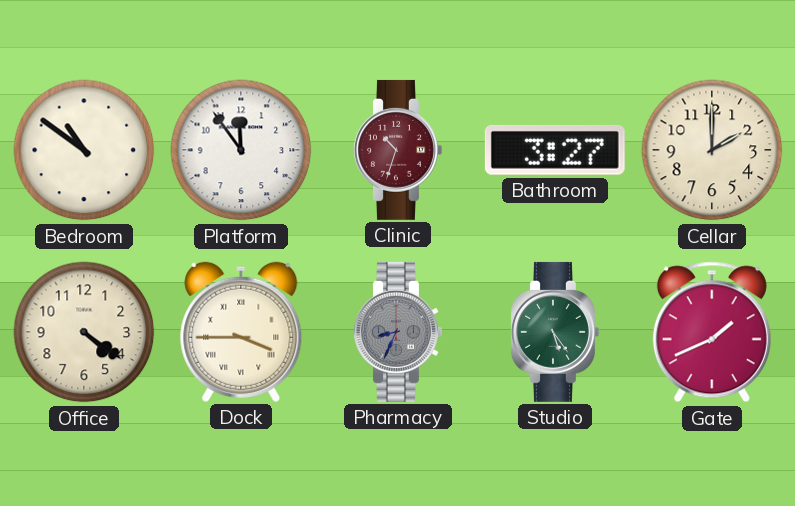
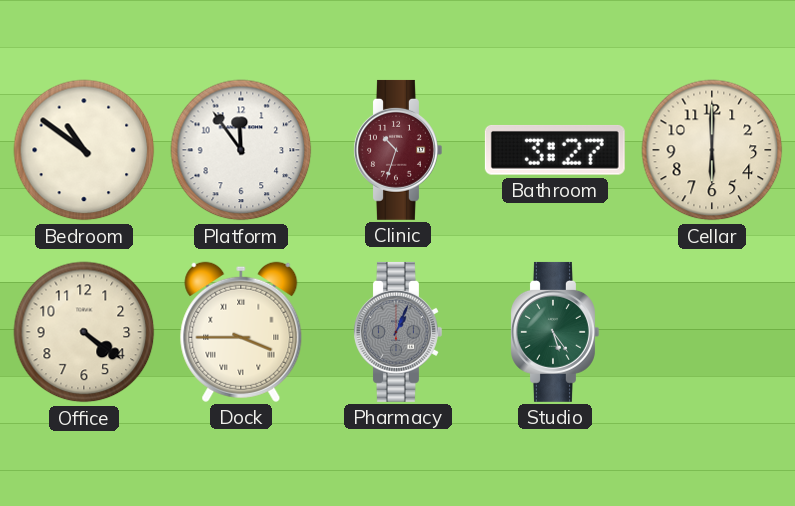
Cellar: 2:00 -> 6:00 (712, 150)
Pharmacy: 8:34 -> 1:04 (398, 332)
Gate: 1:41 -> none (712, 332)
